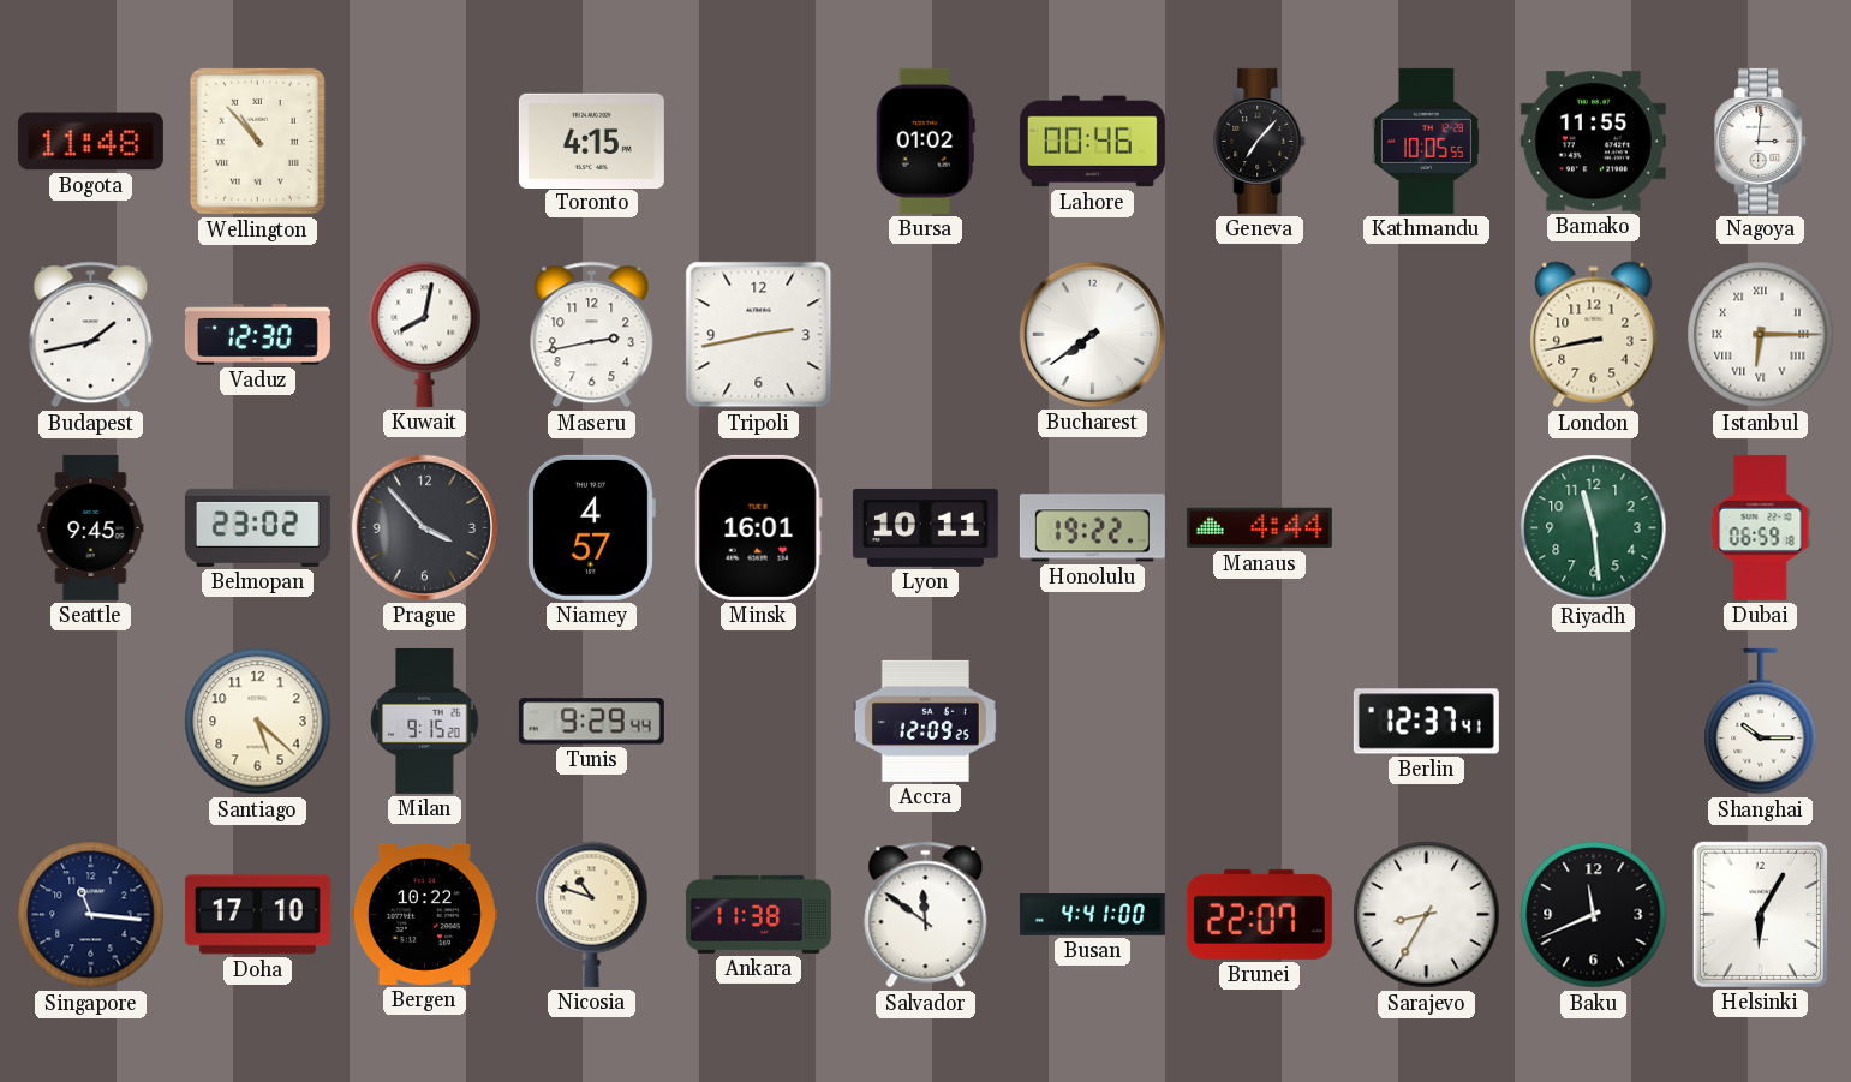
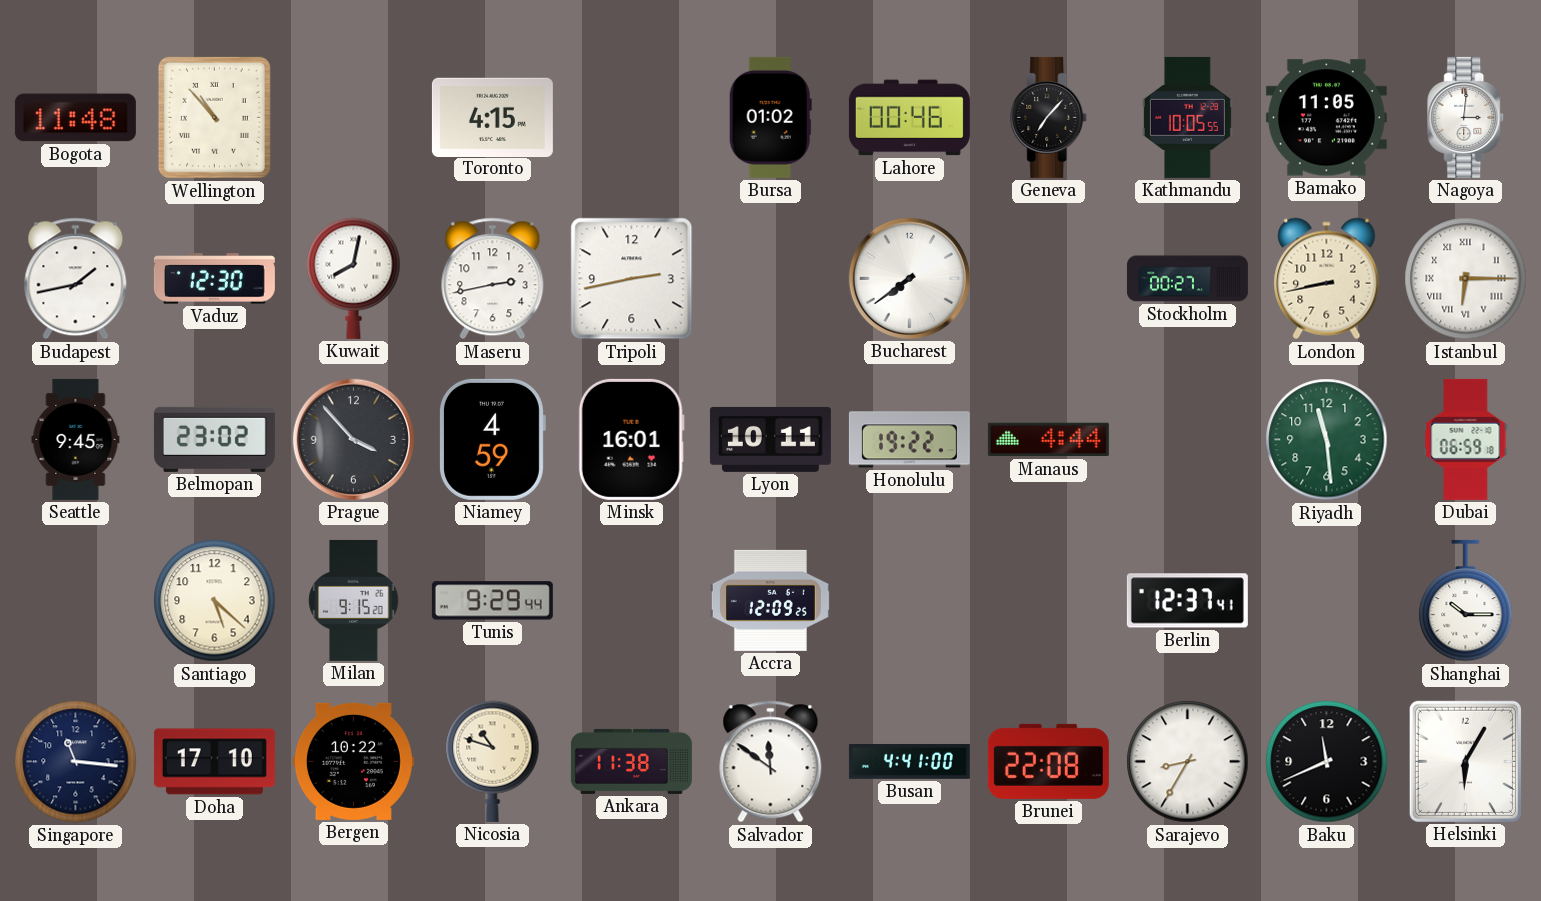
Bamako: 11:55 -> 11:05 (1326, 118)
Stockholm: none -> 00:27 (1187, 279)
Niamey: 4:57 -> 4:59 (492, 439)
Brunei: 22:07 -> 22:08 (1048, 761)
